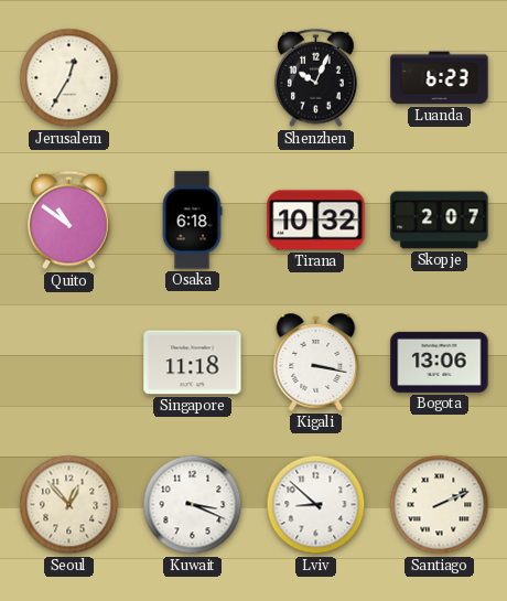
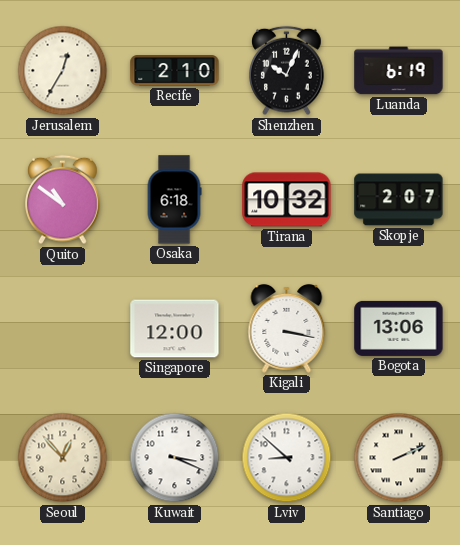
Recife: none -> 2:10 (175, 71)
Luanda: 6:23 -> 6:19 (399, 71)
Singapore: 11:18 -> 12:00 (175, 329)
